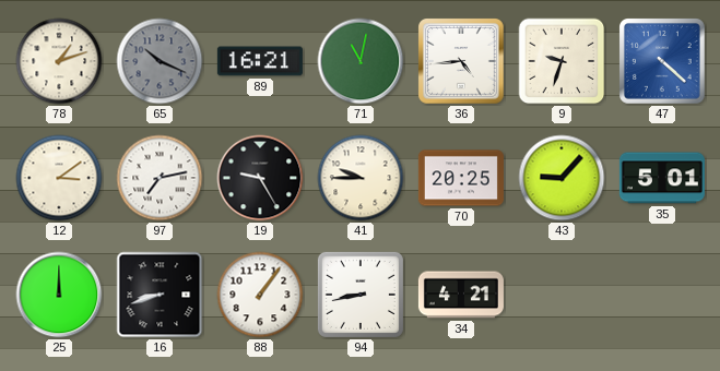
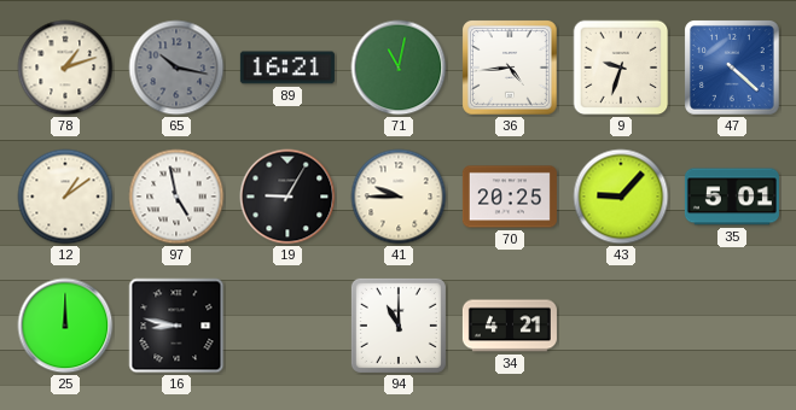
65: 10:19 -> 10:17 (176, 68)
12: 3:09 -> 1:09 (65, 197)
97: 7:13 -> 4:58 (176, 197)
19: 9:25 -> 9:05 (287, 197)
16: 8:42 -> 8:47 (176, 326)
88: 1:06 -> none (260, 295)
94: 8:43 -> 11:00 (399, 326)
